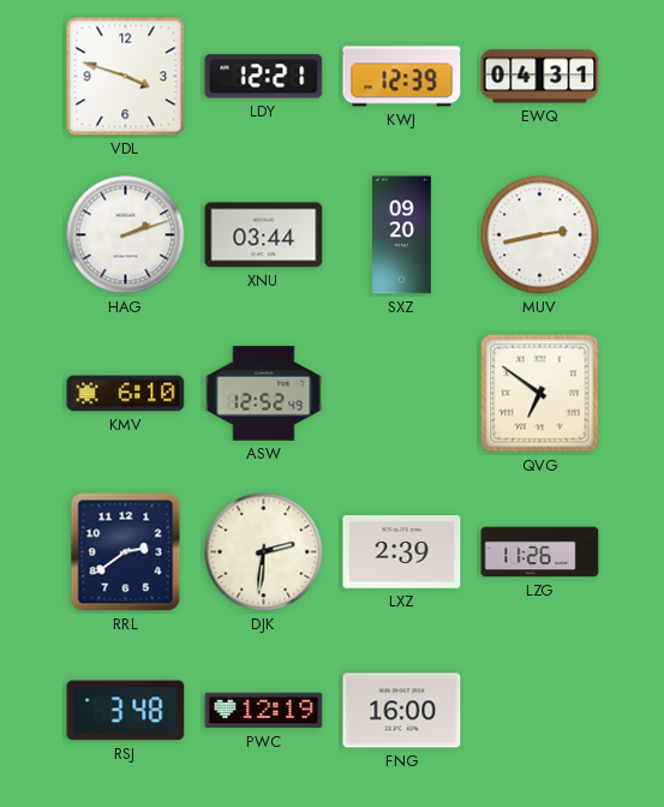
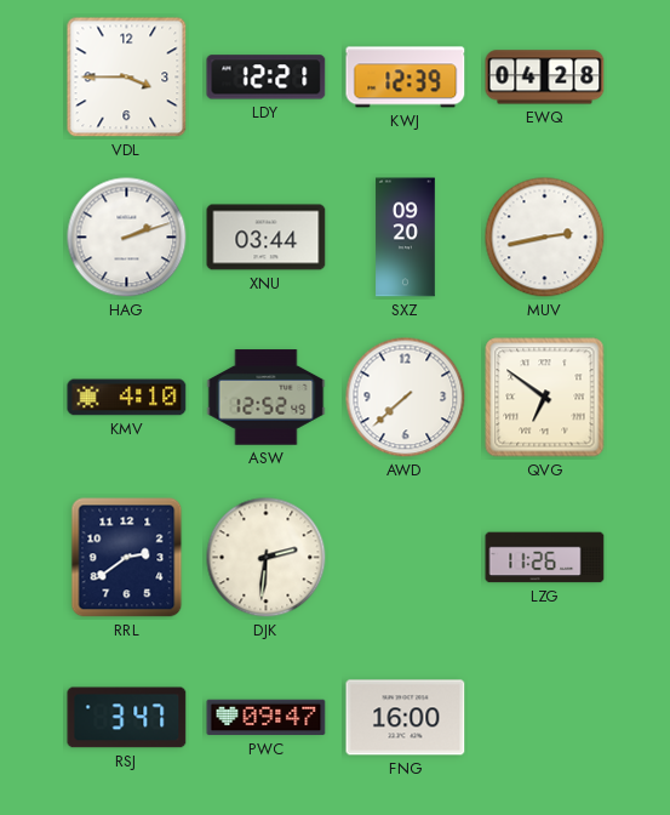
VDL: 3:48 -> 3:45 (127, 78)
EWQ: 04:31 -> 04:28 (545, 78)
KMV: 6:10 -> 4:10 (127, 398)
AWD: none -> 7:38 (406, 398)
LXZ: 2:39 -> none (402, 552)
RSJ: 3:48 -> 3:47 (127, 718)
PWC: 12:19 -> 09:47 (267, 718)
